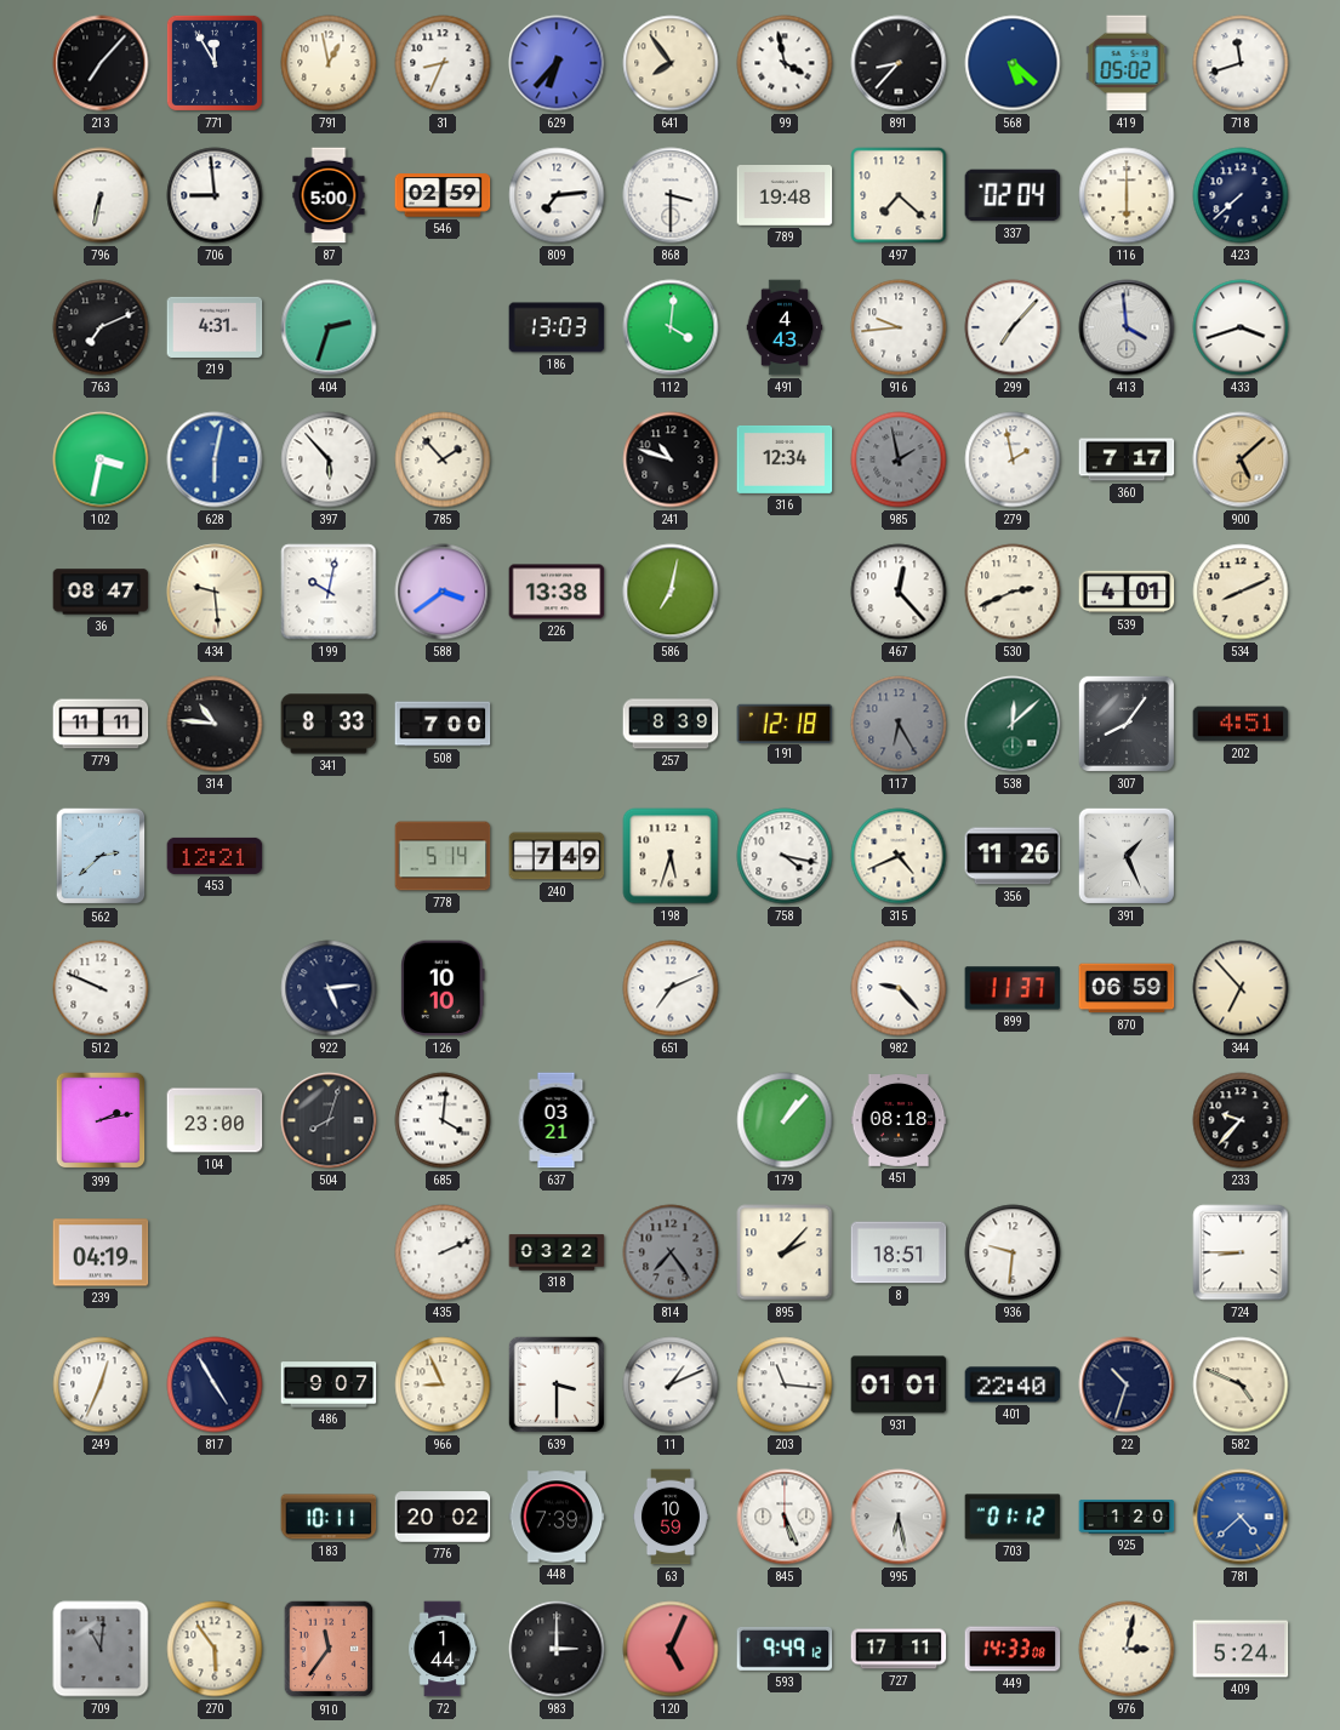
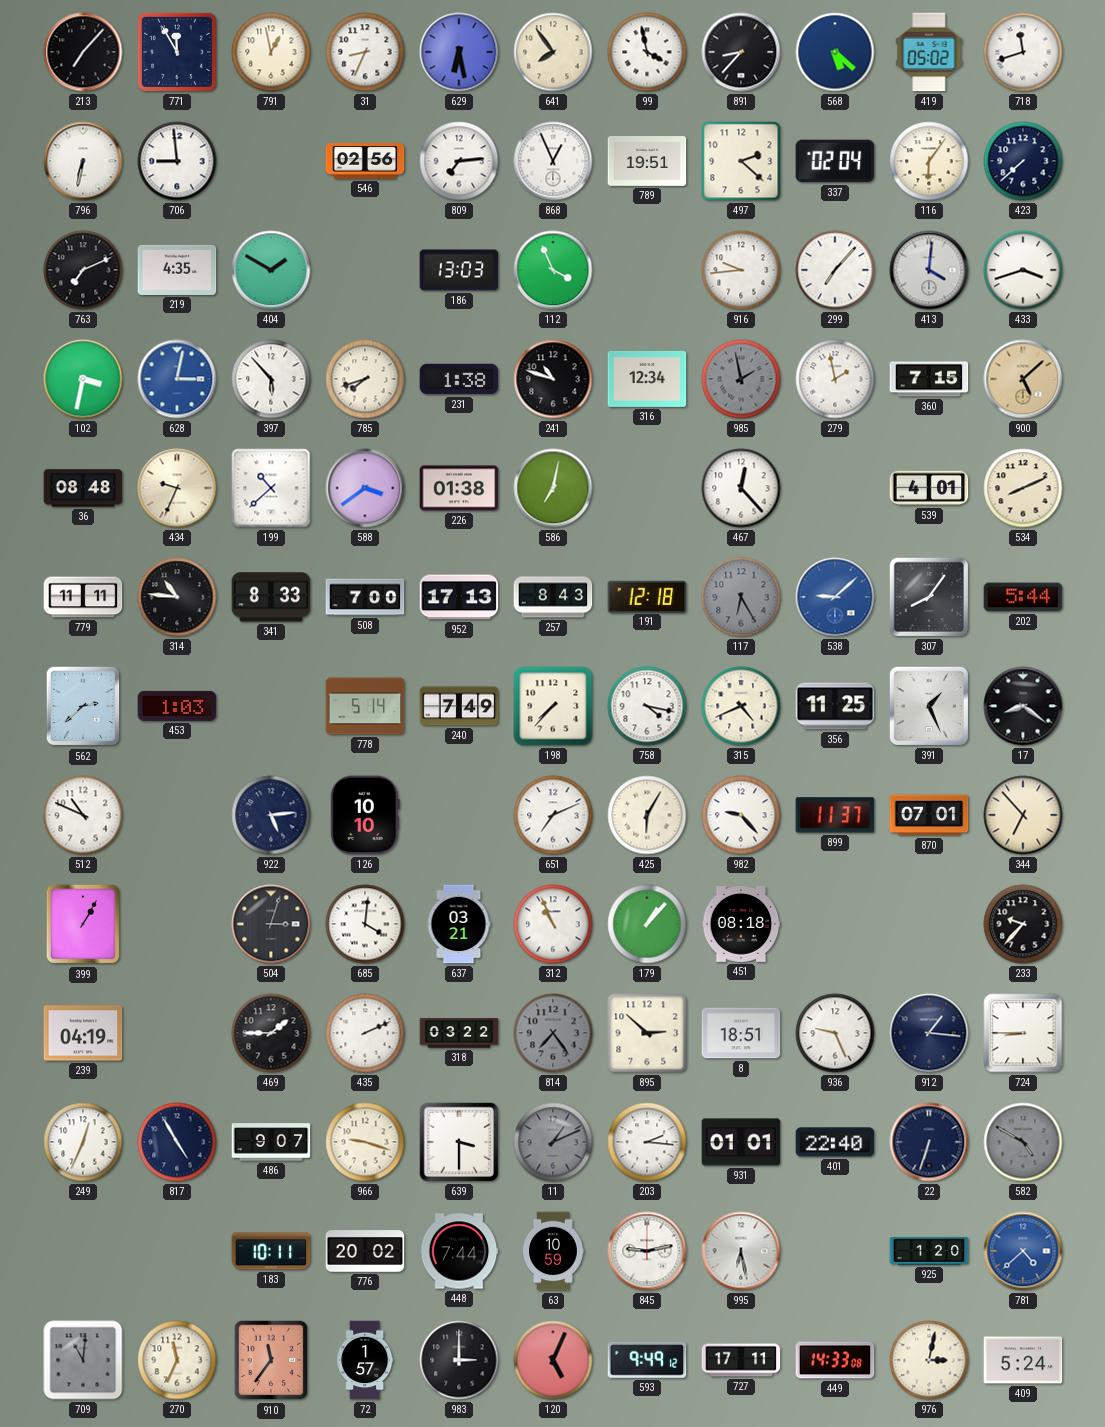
629: 6:37 -> 6:28 (459, 52)
87: 5:00 -> none (329, 195)
546: 02:59 -> 02:56 (365, 161)
868: 3:30 -> 12:56 (553, 161)
789: 19:48 -> 19:51 (647, 162)
497: 7:22 -> 2:22 (741, 161)
116: 6:00 -> 6:06 (929, 161)
219: 4:31 -> 4:35 (177, 270)
404: 2:33 -> 1:50 (271, 270)
112: 4:01 -> 3:56 (553, 270)
491: 4:43 -> none (785, 327)
413: 3:59 -> 4:01 (929, 270)
628: 6:02 -> 3:02 (177, 379)
785: 1:53 -> 7:42 (365, 379)
231: none -> 1:38 (459, 379)
360: 7:17 -> 7:15 (929, 379)
36: 08:47 -> 08:48 (83, 488)
434: 9:29 -> 9:34 (177, 488)
199: 10:02 -> 10:38 (271, 488)
226: 13:38 -> 01:38 (459, 488)
530: 2:41 -> none (1013, 592)
952: none -> 17:13 (459, 597)
257: 8:39 -> 8:43 (553, 597)
538: 12:08 -> 9:08 (835, 597)
538 dial: green -> blue (835, 597)
202: 4:51 -> 5:44 (1023, 597)
453: 12:21 -> 1:03 (177, 706)
198: 5:33 -> 7:37 (553, 706)
356: 11:26 -> 11:25 (835, 706)
17: none -> 8:21 (1023, 706)
512: 9:49 -> 10:49 (83, 815)
425: none -> 6:05 (647, 815)
870: 06:59 -> 07:01 (929, 815)
399: 2:13 -> 1:05 (83, 924)
104: 23:00 -> none (215, 1120)
504: 8:03 -> 3:03 (271, 924)
312: none -> 10:56 (553, 924)
469: none -> 1:45 (271, 1033)
895: 2:07 -> 2:52 (647, 1033)
936: 9:31 -> 9:26 (835, 1033)
912: none -> 1:16 (929, 1033)
966: 8:56 -> 9:18 (365, 1142)
11 dial: white -> grey (553, 1142)
203: 11:16 -> 2:16 (647, 1142)
22: 10:33 -> 6:33 (929, 1142)
582: 4:49 -> 4:50 (1023, 1142)
582 dial: cream -> grey (1023, 1142)
448: 7:39 -> 7:44 (459, 1251)
845: 5:26 -> 9:13 (647, 1251)
703: 01:12 -> none (1013, 1517)
270: 5:54 -> 11:34 (177, 1360)
72: 1:44 -> 1:57 (365, 1360)
